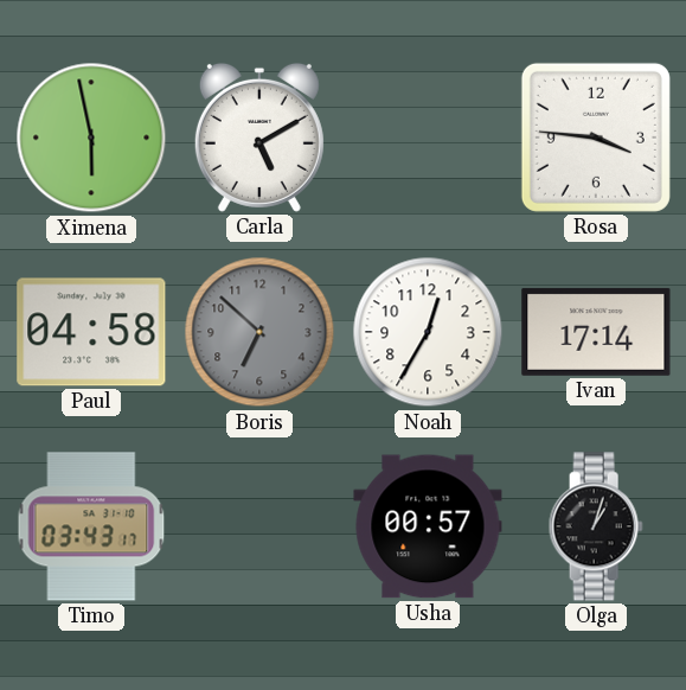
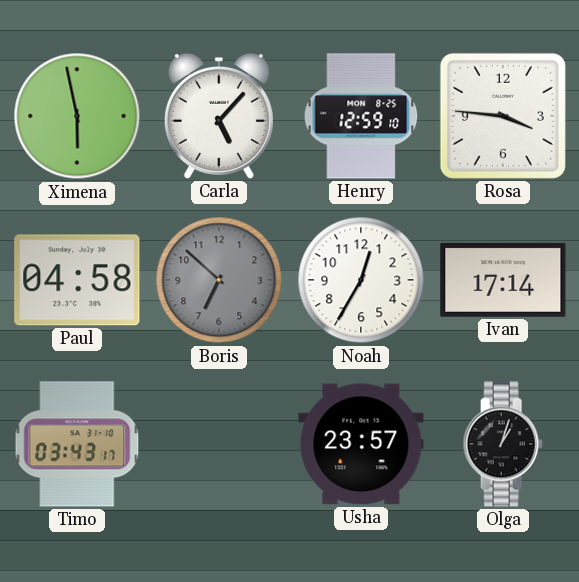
Carla: 5:10 -> 5:07 (219, 116)
Henry: none -> 12:59 (361, 116)
Usha: 00:57 -> 23:57 (361, 444)
